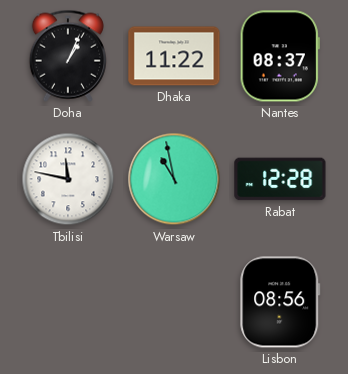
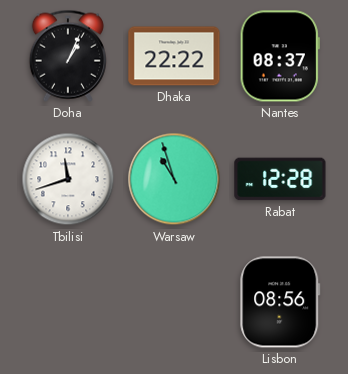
Dhaka: 11:22 -> 22:22 (174, 56)
Tbilisi: 11:47 -> 11:42 (68, 179)
Warsaw: 10:58 -> 10:57 (174, 179)
